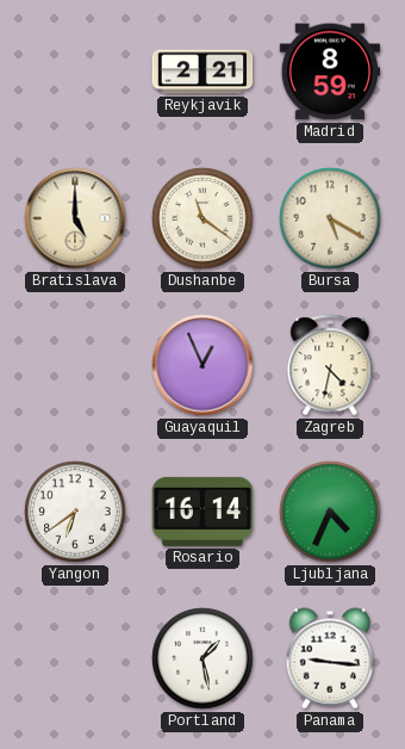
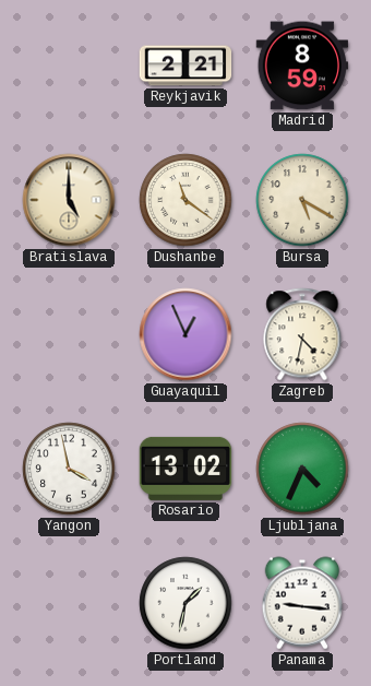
Yangon: 6:39 -> 3:58 (69, 469)
Rosario: 16:14 -> 13:02 (185, 469)
Portland: 1:28 -> 1:32 (185, 603)
